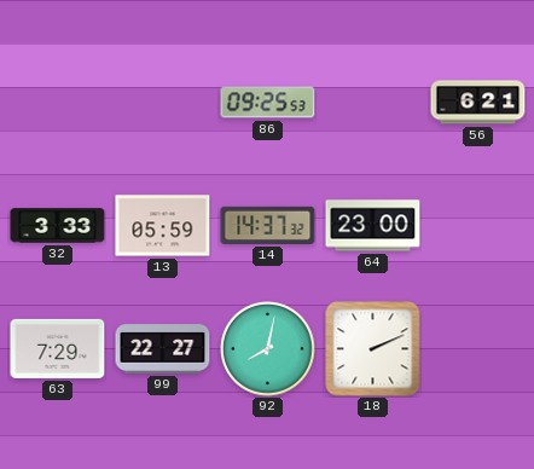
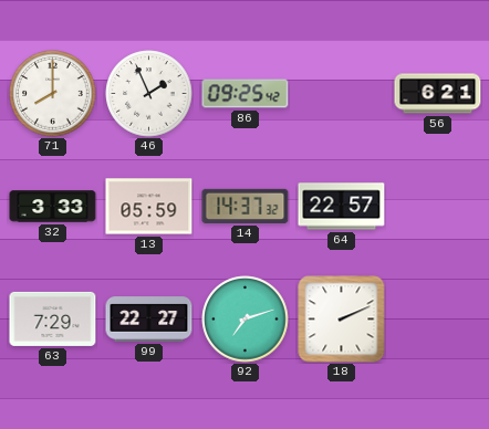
71: none -> 8:00 (53, 94)
46: none -> 1:56 (149, 94)
86: 09:25:53 -> 09:25:42 (246, 94)
64: 23:00 -> 22:57 (342, 207)
92: 8:02 -> 7:12 (246, 320)
